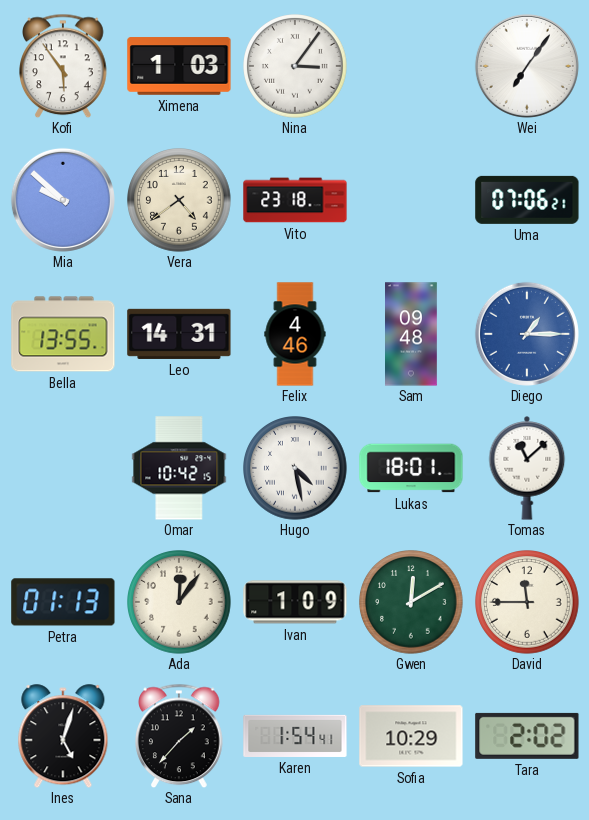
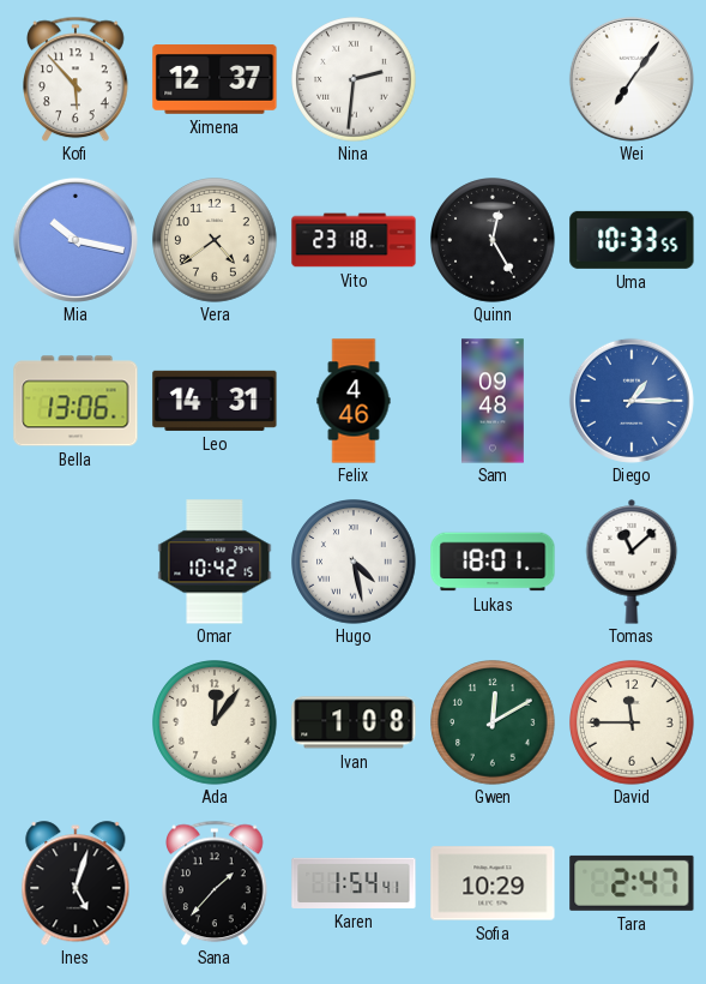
Kofi: 5:54 -> 5:53 (77, 79)
Ximena: 1:03 -> 12:37 (215, 79)
Nina: 3:06 -> 2:31 (354, 79)
Mia: 9:52 -> 10:17 (76, 240)
Quinn: none -> 12:25 (493, 240)
Uma: 07:06 -> 10:33 (632, 240)
Bella: 13:55 -> 13:06 (76, 401)
Petra: 01:13 -> none (63, 602)
Ivan: 1:09 -> 1:08 (354, 722)
Tara: 2:02 -> 2:47 (632, 883)
